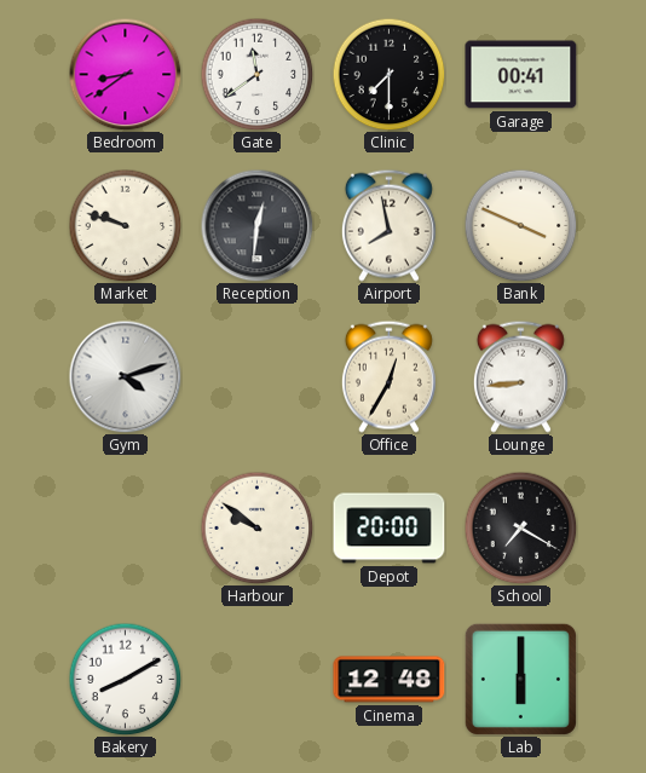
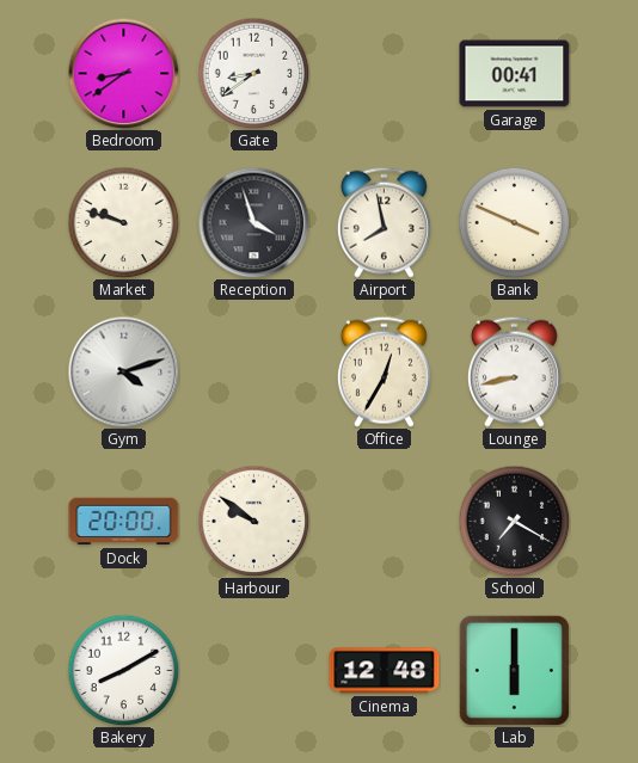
Gate: 11:39 -> 8:39 (253, 73)
Clinic: 7:30 -> none (388, 74)
Reception: 12:31 -> 3:57 (253, 222)
Lounge: 8:44 -> 8:43 (514, 371)
Dock: none -> 20:00 (124, 522)
Depot: 20:00 -> none (390, 529)
